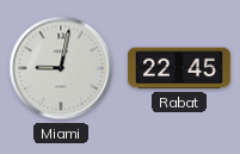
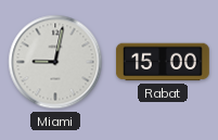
Rabat: 22:45 -> 15:00 (163, 62)
